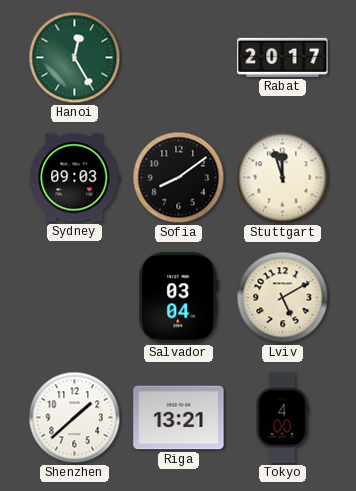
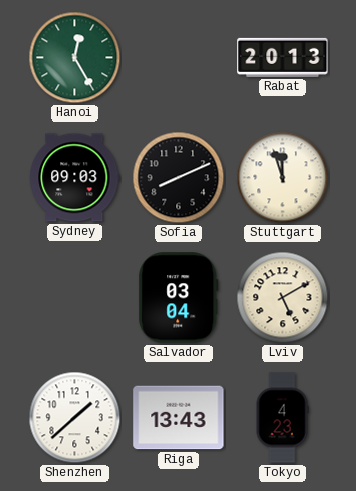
Rabat: 20:17 -> 20:13 (283, 57)
Sofia: 8:09 -> 8:11 (179, 178)
Riga: 13:21 -> 13:43 (179, 418)
Tokyo: 4:00 -> 4:23 (282, 418)
